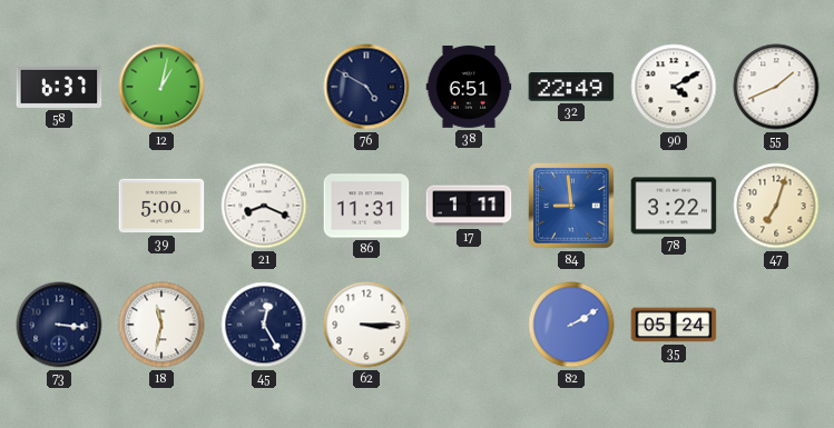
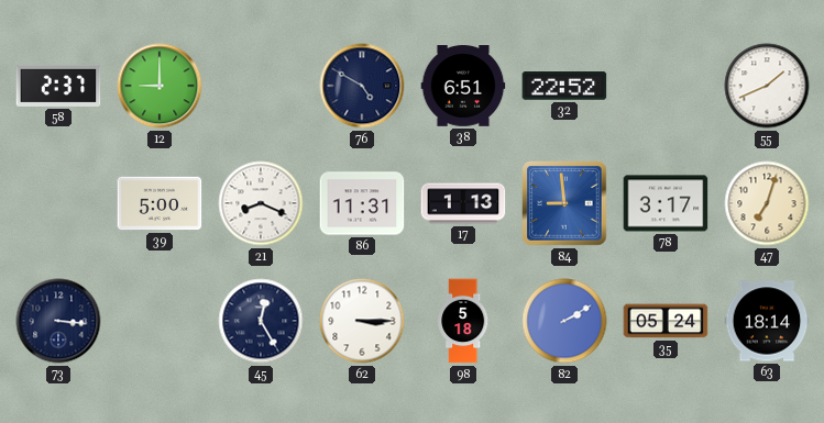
58: 6:37 -> 2:37 (58, 86)
12: 1:02 -> 9:00 (160, 86)
32: 22:49 -> 22:52 (564, 86)
90: 4:10 -> none (674, 87)
17: 1:11 -> 1:13 (463, 203)
78: 3:22 -> 3:17 (666, 203)
18: 11:32 -> none (161, 325)
98: none -> 5:18 (463, 321)
63: none -> 18:14 (767, 321)
